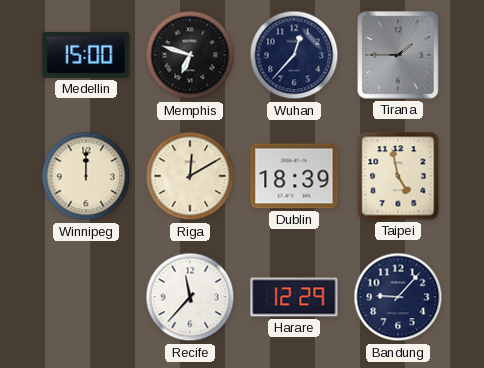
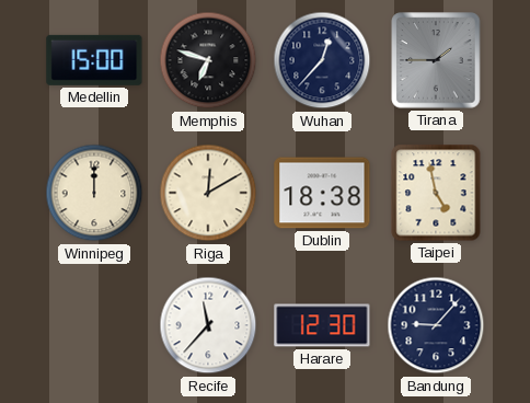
Dublin: 18:39 -> 18:38 (322, 193)
Harare: 12:29 -> 12:30 (322, 325)
